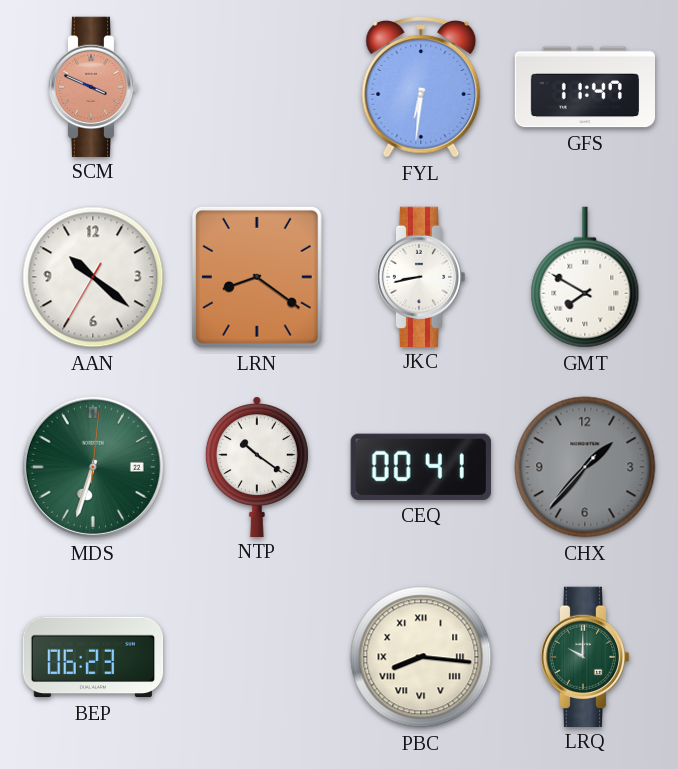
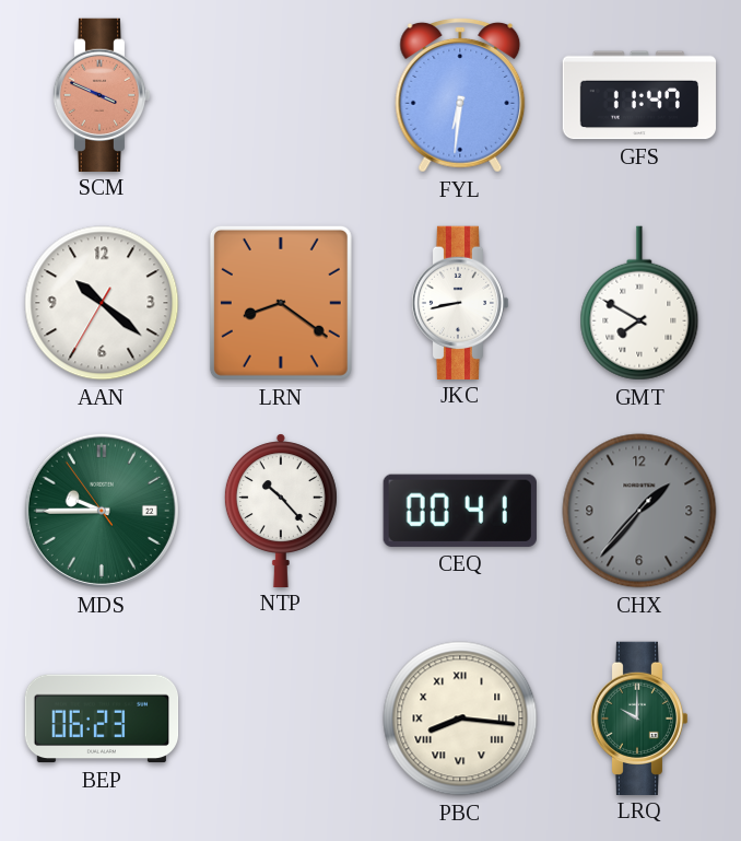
MDS: 6:33 -> 9:44 (102, 511)
NTP: 10:21 -> 10:23 (281, 510)
